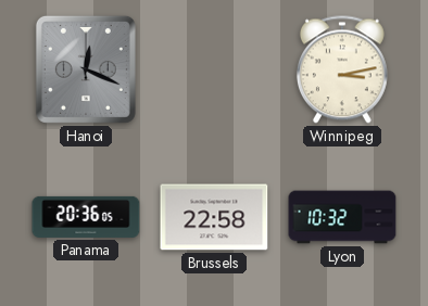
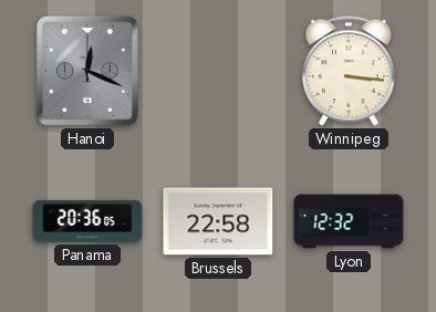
Winnipeg: 3:13 -> 3:16 (349, 71)
Lyon: 10:32 -> 12:32 (349, 221)
